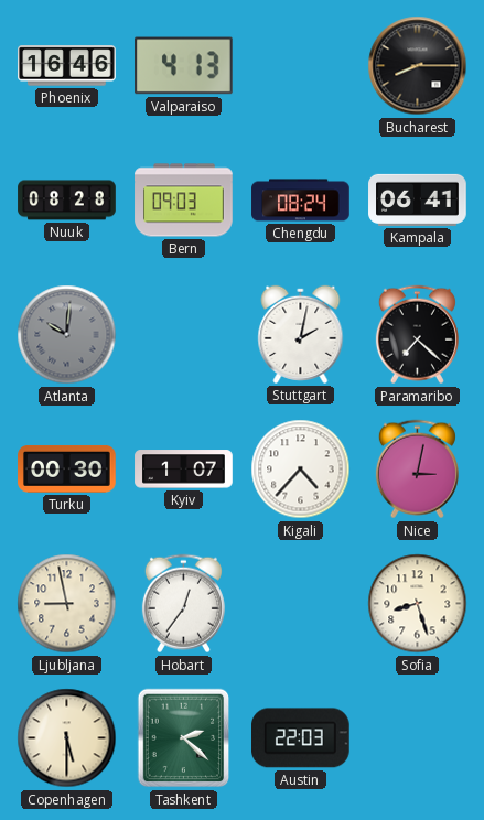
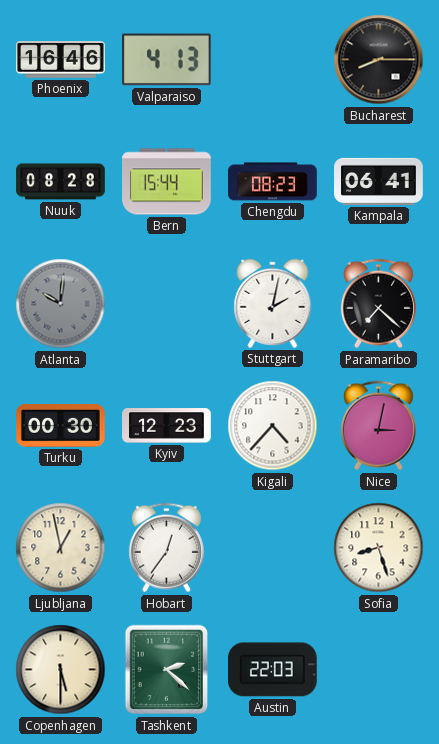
Bern: 09:03 -> 15:44 (167, 182)
Chengdu: 08:24 -> 08:23 (273, 182)
Kyiv: 1:07 -> 12:23 (167, 426)
Ljubljana: 8:58 -> 12:58 (61, 548)
